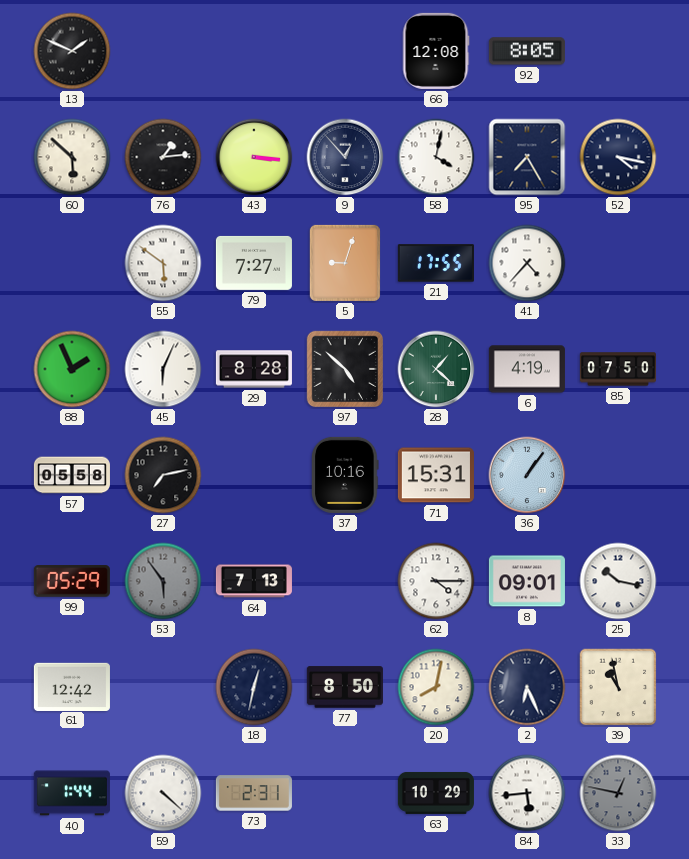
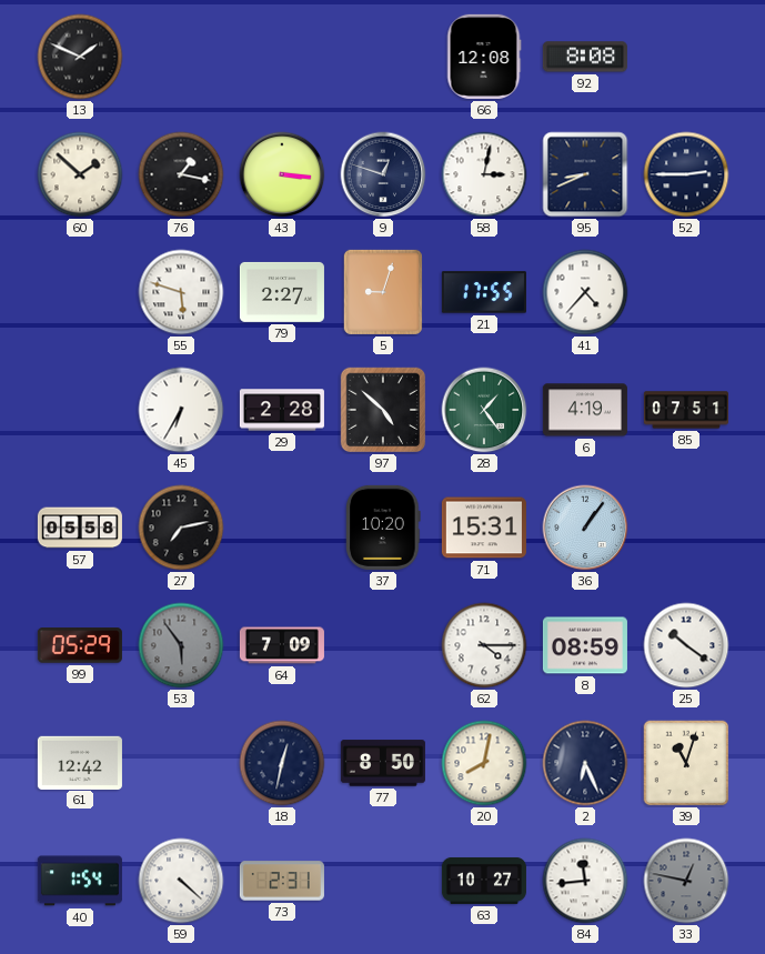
92: 8:05 -> 8:08 (585, 57)
60: 5:52 -> 1:52 (80, 174)
76: 1:14 -> 1:17 (181, 174)
9: 12:53 -> 12:48 (383, 174)
58: 4:02 -> 3:02 (484, 174)
95: 7:25 -> 8:41 (585, 174)
52: 4:17 -> 2:45 (686, 174)
55: 5:51 -> 5:48 (181, 292)
79: 7:27 -> 2:27 (282, 292)
88: 1:56 -> none (72, 369)
45: 6:04 -> 6:35 (181, 410)
29: 8:28 -> 2:28 (282, 410)
28: 1:22 -> 1:24 (484, 410)
85: 07:50 -> 07:51 (686, 410)
37: 10:16 -> 10:20 (383, 528)
64: 7:13 -> 7:09 (282, 645)
8: 09:01 -> 08:59 (585, 645)
25: 10:17 -> 10:21 (686, 645)
39: 10:58 -> 11:03 (686, 763)
40: 1:44 -> 1:54 (80, 881)
63: 10:29 -> 10:27 (484, 881)
84: 5:44 -> 11:44 (585, 881)
